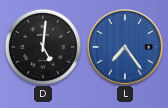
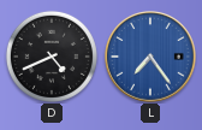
D: 5:01 -> 4:41 (52, 57)
